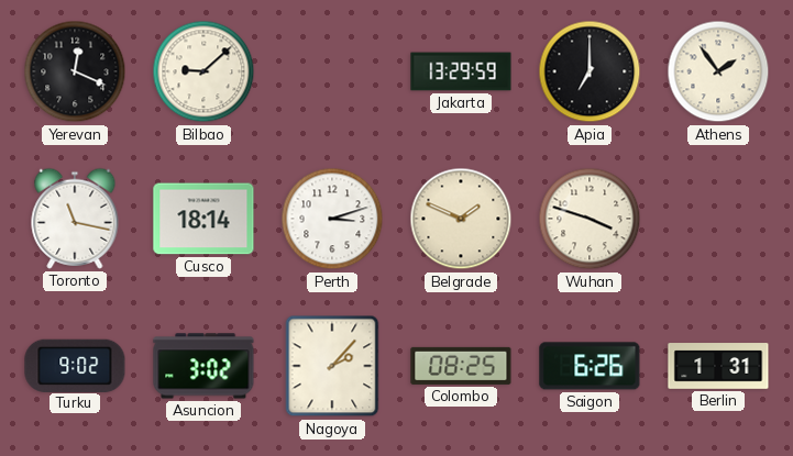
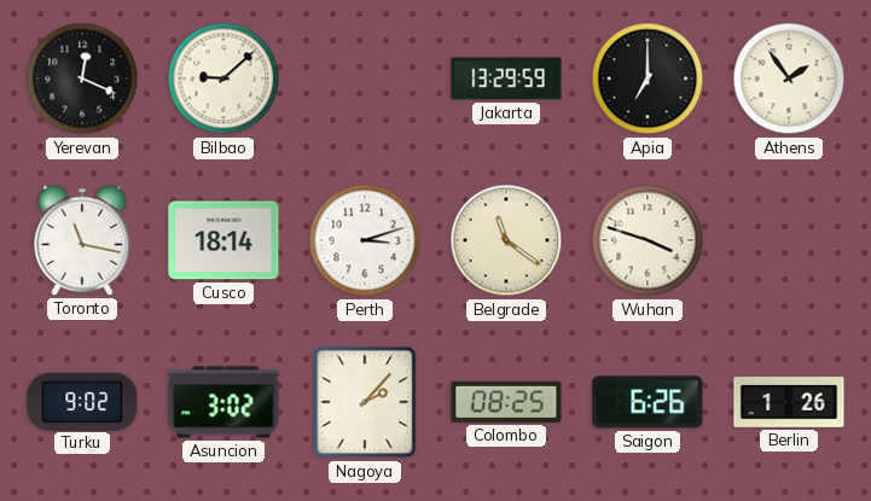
Belgrade: 1:49 -> 11:21 (506, 240)
Berlin: 1:31 -> 1:26 (789, 402)
